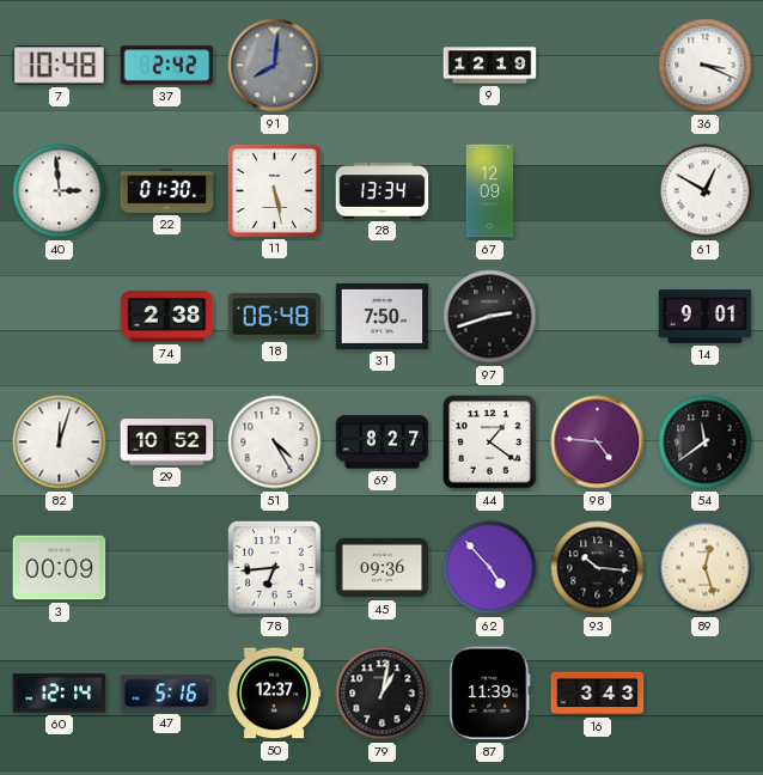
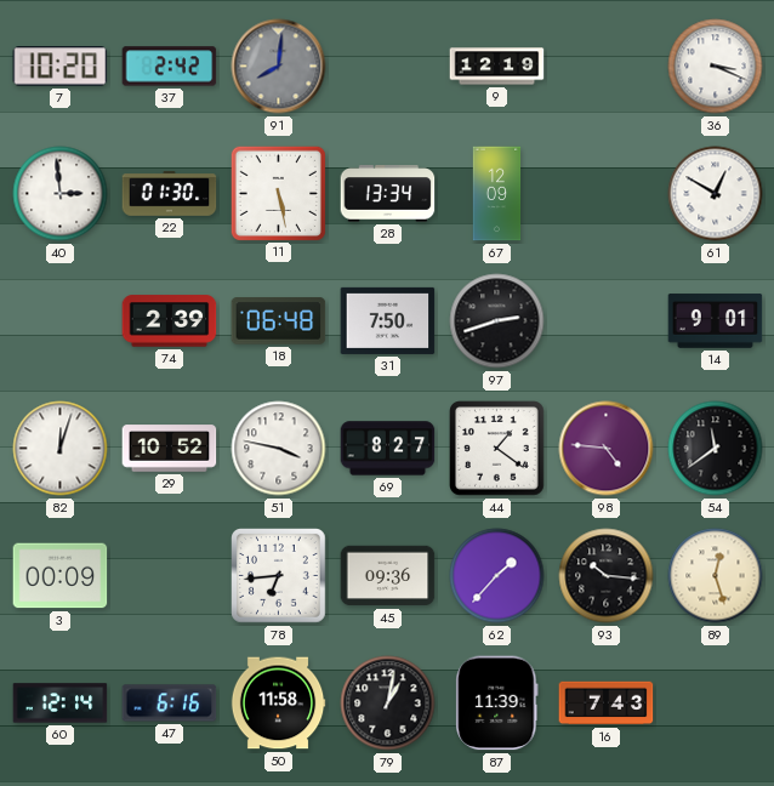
7: 10:48 -> 10:20 (61, 67)
74: 2:38 -> 2:39 (170, 321)
51: 4:25 -> 3:47 (279, 449)
62: 4:53 -> 1:37 (497, 576)
47: 5:16 -> 6:16 (170, 704)
50: 12:37 -> 11:58 (278, 704)
16: 3:43 -> 7:43 (607, 704)
